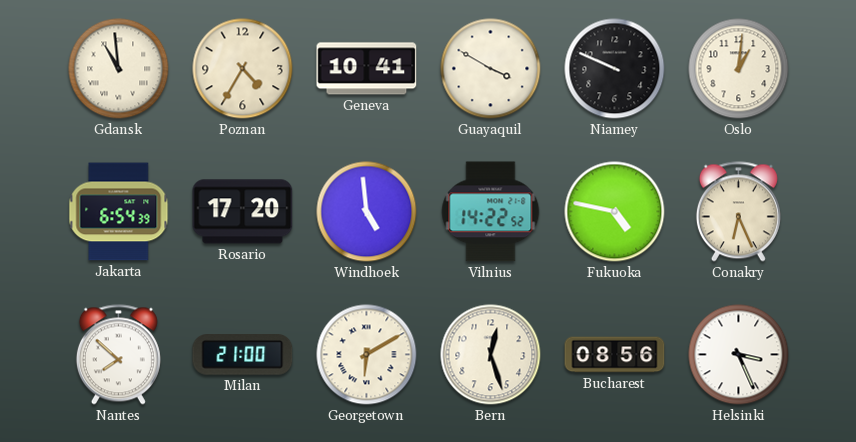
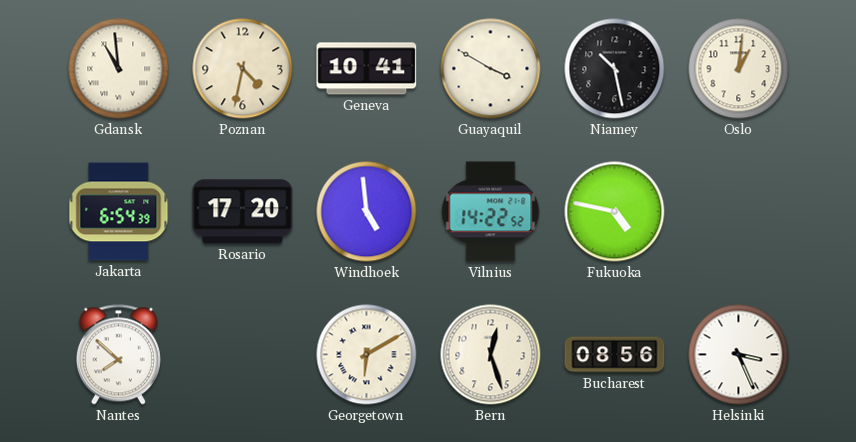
Poznan: 4:35 -> 4:32 (243, 69)
Niamey: 9:49 -> 10:28 (615, 69)
Conakry: 6:26 -> none (738, 212)
Milan: 21:00 -> none (243, 355)
